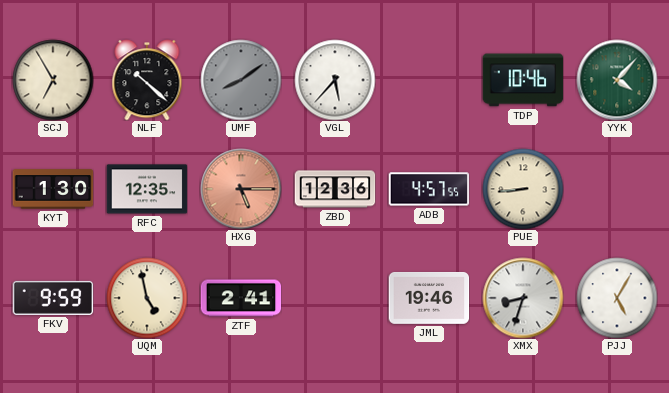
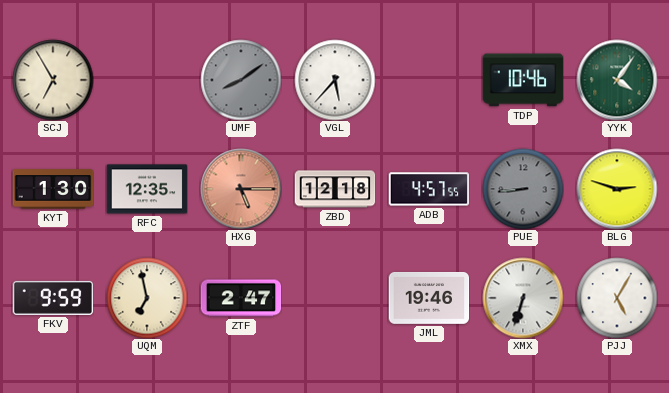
NLF: 10:22 -> none (147, 80)
YYK: 4:07 -> 4:06 (617, 80)
ZBD: 12:36 -> 12:18 (335, 189)
PUE dial: cream -> grey (523, 189)
BLG: none -> 2:48 (617, 189)
UQM: 4:58 -> 6:58 (147, 298)
ZTF: 2:41 -> 2:47 (241, 298)
XMX: 8:33 -> 6:33 (523, 298)
